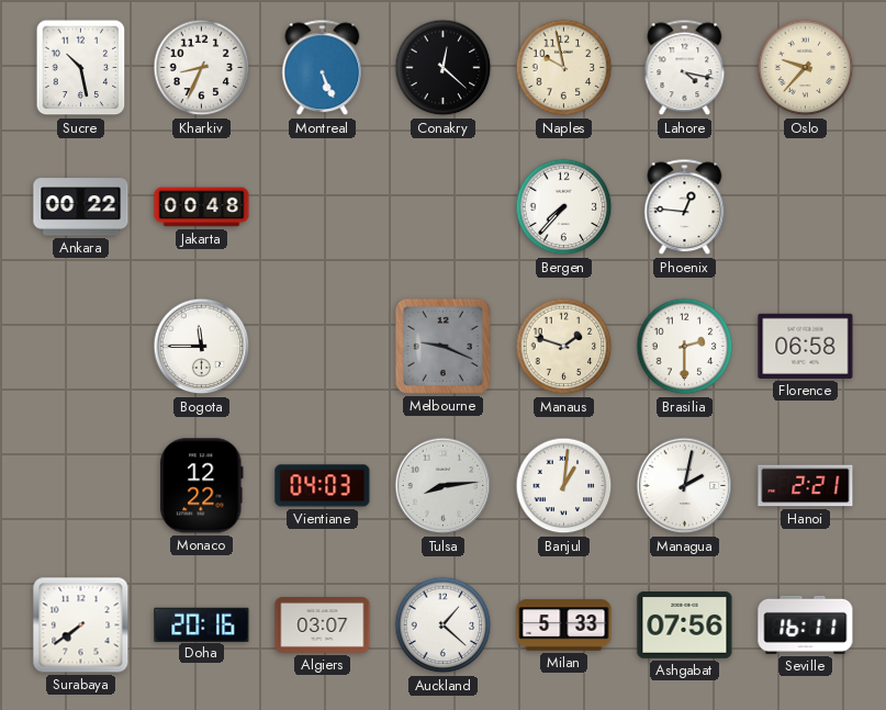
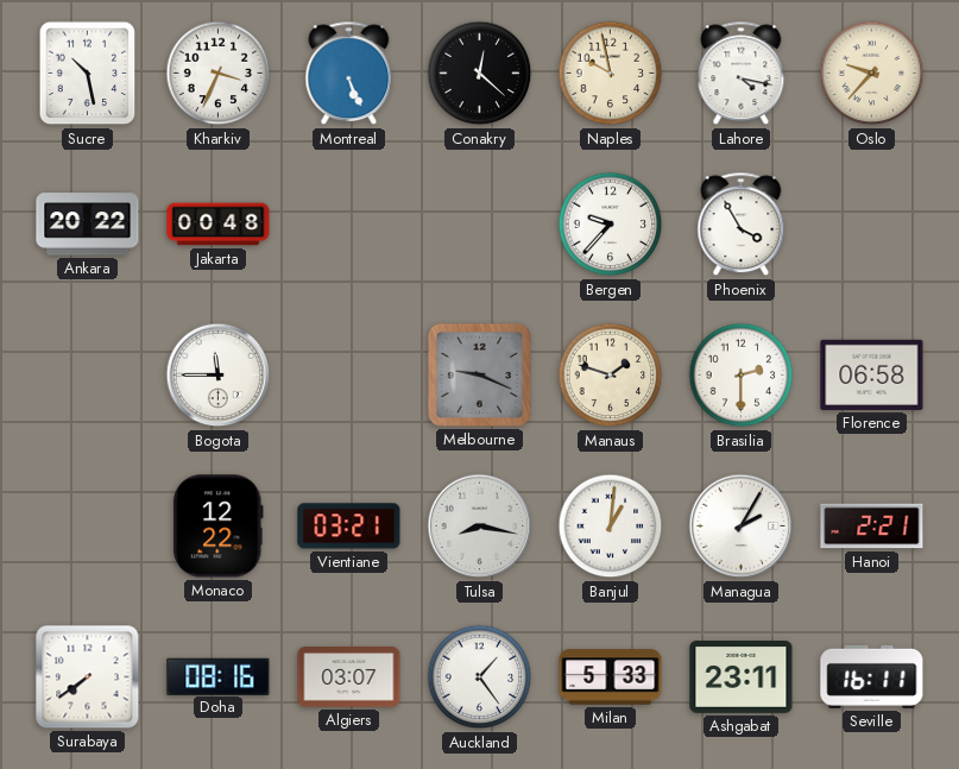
Kharkiv: 8:34 -> 3:34 (219, 74)
Ankara: 00:22 -> 20:22 (88, 225)
Bergen: 7:37 -> 9:37 (611, 225)
Phoenix: 12:46 -> 3:55 (742, 225)
Vientiane: 04:03 -> 03:21 (349, 527)
Tulsa: 8:14 -> 8:17 (480, 527)
Managua: 2:02 -> 2:05 (742, 527)
Doha: 20:16 -> 08:16 (219, 676)
Auckland: 1:22 -> 1:24 (480, 677)
Ashgabat: 07:56 -> 23:11 (742, 677)
